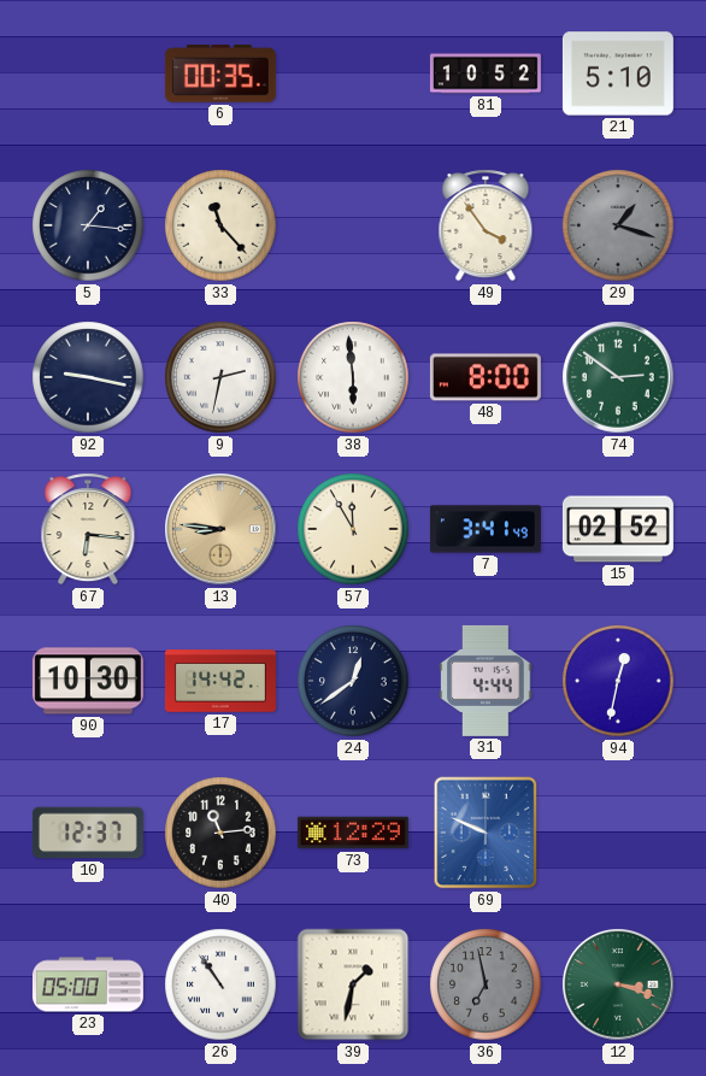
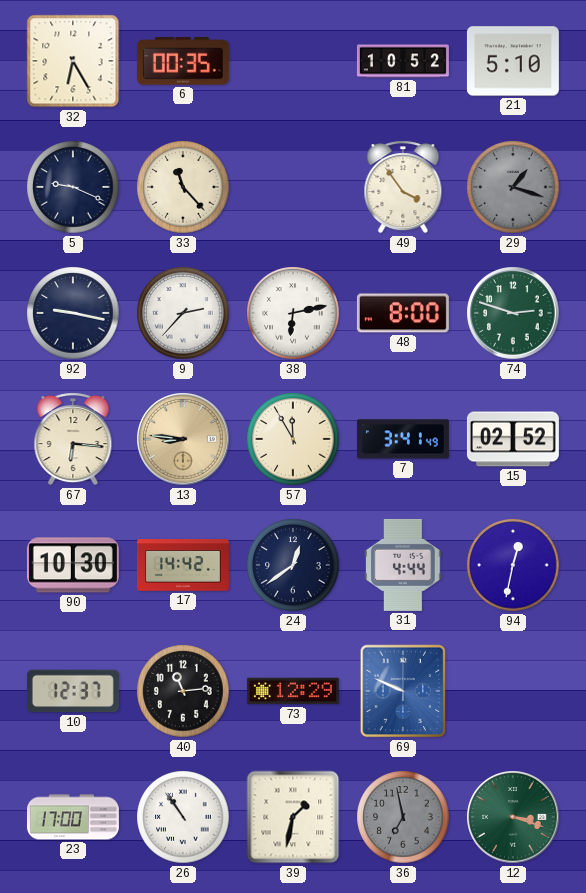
32: none -> 6:25 (73, 61)
5: 1:16 -> 9:19 (73, 187)
9: 2:32 -> 2:37 (183, 313)
38: 5:59 -> 6:13 (293, 313)
74: 2:51 -> 2:48 (513, 313)
23: 05:00 -> 17:00 (73, 817)
